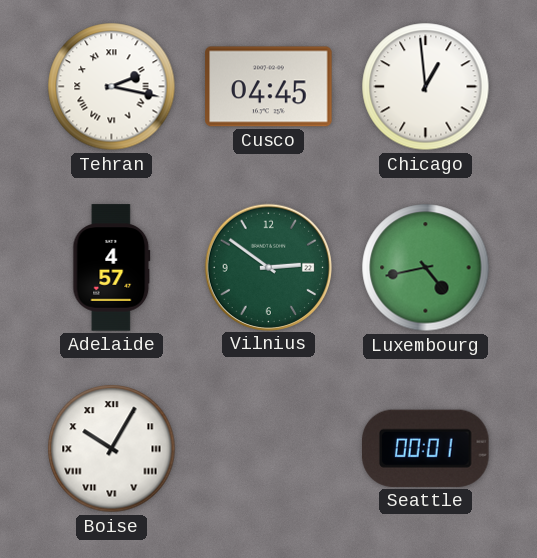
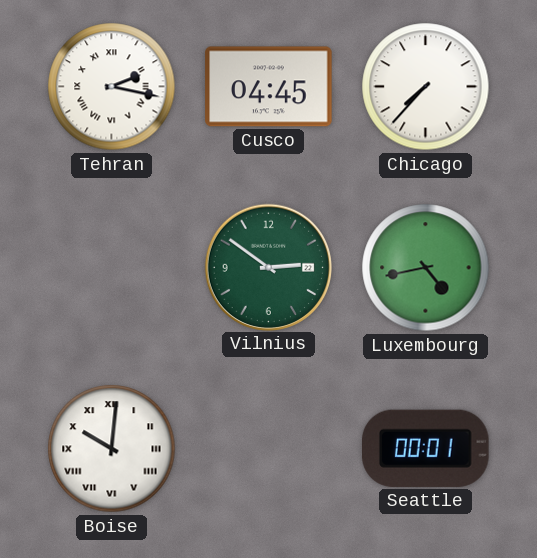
Chicago: 12:59 -> 7:37 (426, 87)
Adelaide: 4:57 -> none (112, 268)
Boise: 10:05 -> 10:01 (112, 449)
